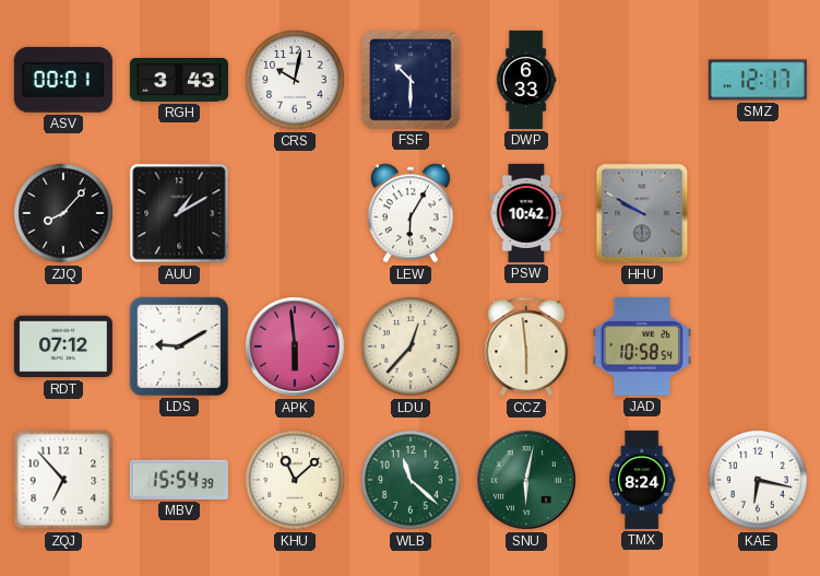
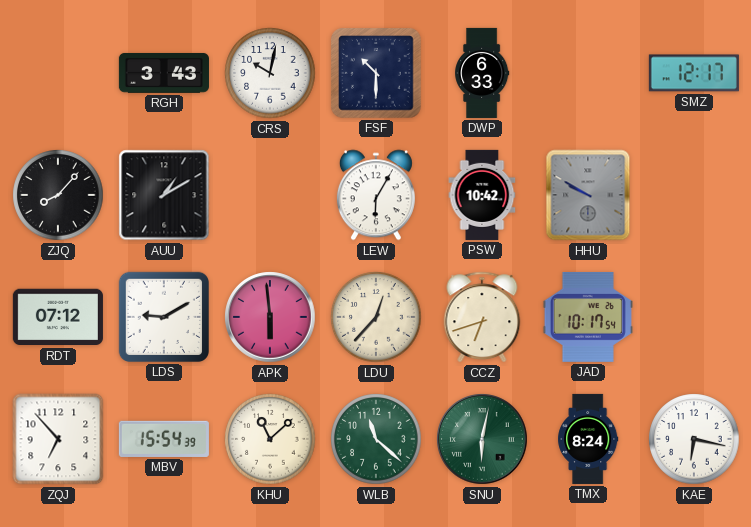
ASV: 00:01 -> none (63, 80)
CCZ: 5:59 -> 6:42 (482, 317)
JAD: 10:58 -> 10:17 (588, 317)
